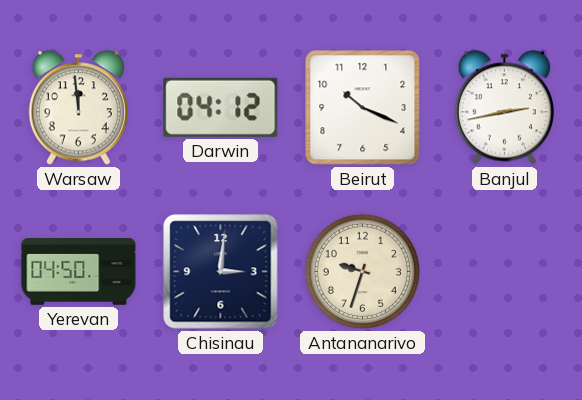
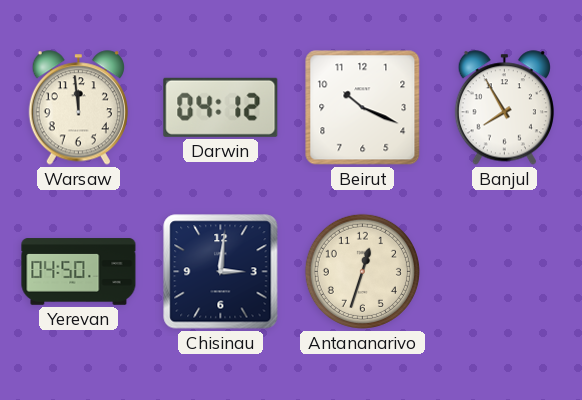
Banjul: 2:43 -> 7:55 (504, 108)
Antananarivo: 9:33 -> 12:33 (362, 271)
